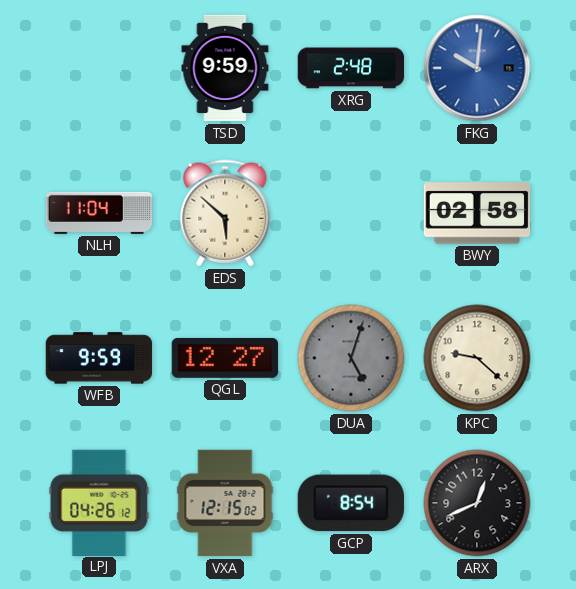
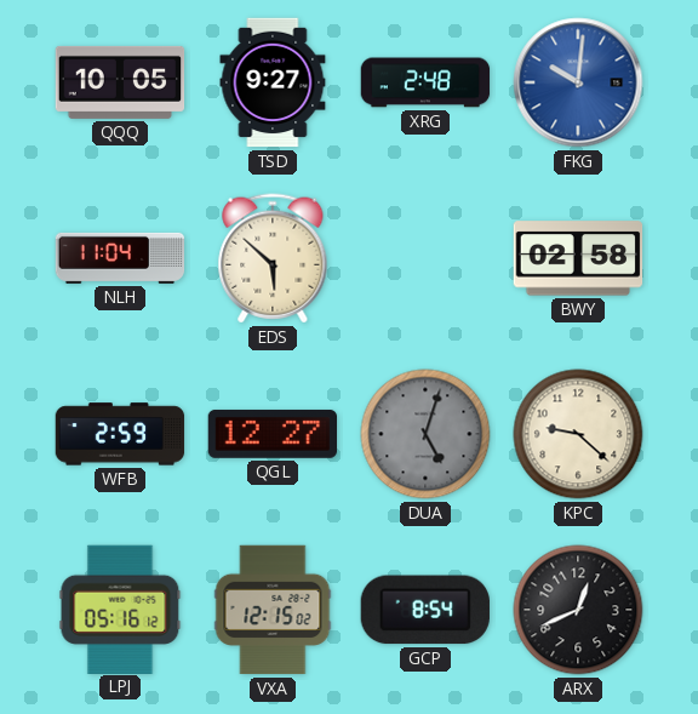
QQQ: none -> 10:05 (120, 82)
TSD: 9:59 -> 9:27 (273, 82)
WFB: 9:59 -> 2:59 (120, 434)
LPJ: 04:26 -> 05:16 (120, 609)
